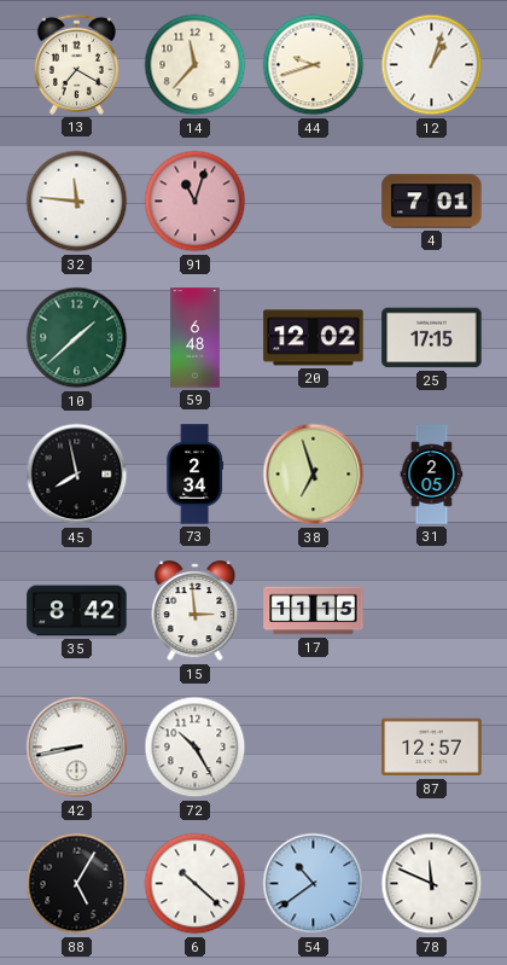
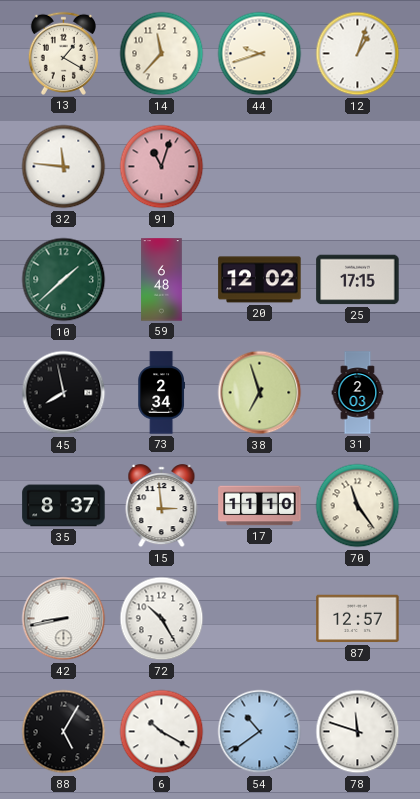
13: 7:20 -> 1:20 (63, 53)
4: 7:01 -> none (432, 202)
31: 2:05 -> 2:03 (358, 393)
35: 8:42 -> 8:37 (64, 506)
17: 11:15 -> 11:10 (260, 506)
70: none -> 11:24 (358, 506)
6: 10:22 -> 10:20 (162, 732)
78: 11:49 -> 11:48 (358, 732)
